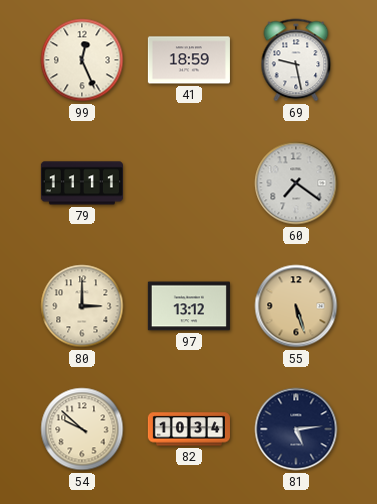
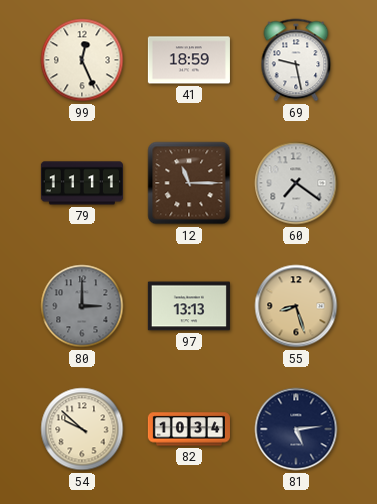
12: none -> 11:15 (189, 183)
80 dial: cream -> grey (82, 306)
97: 13:12 -> 13:13 (189, 306)
55: 5:27 -> 8:27 (296, 306)
